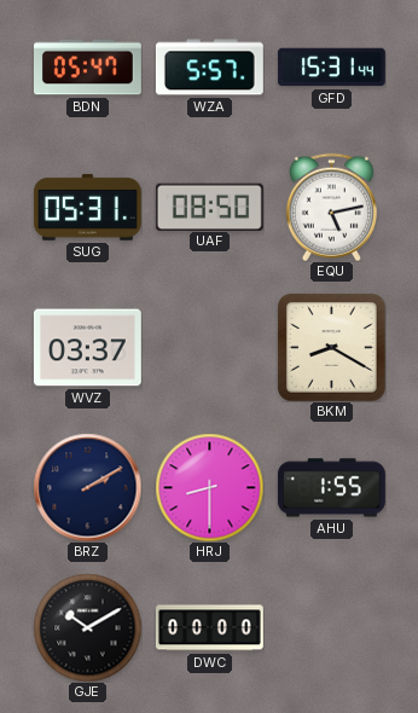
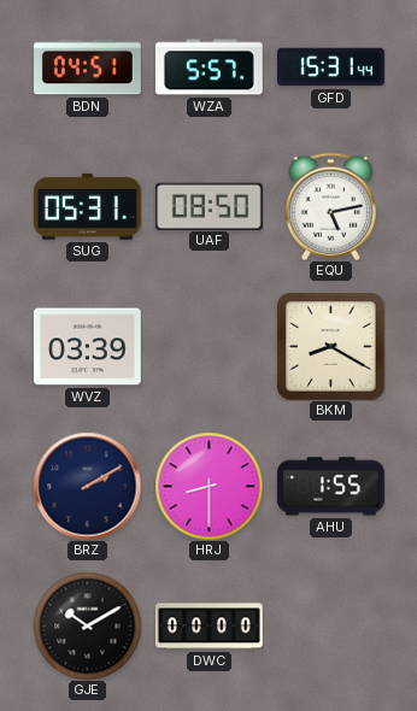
BDN: 05:47 -> 04:51 (88, 67)
WVZ: 03:37 -> 03:39 (87, 347)
